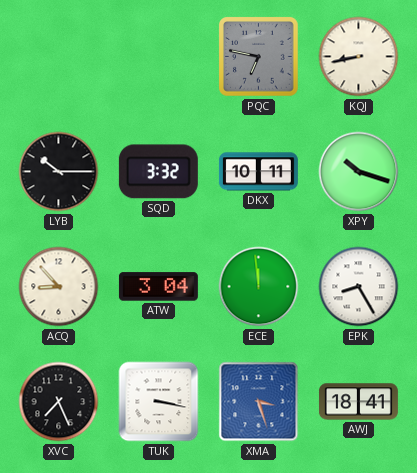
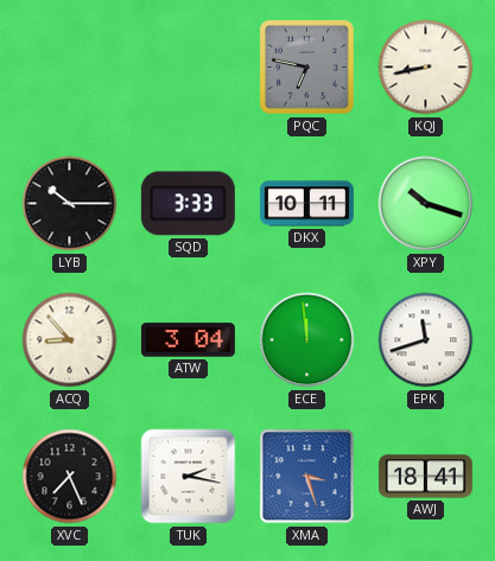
SQD: 3:32 -> 3:33 (188, 204)
EPK: 8:25 -> 11:42 (426, 340)
TUK: 3:17 -> 2:17 (189, 477)
